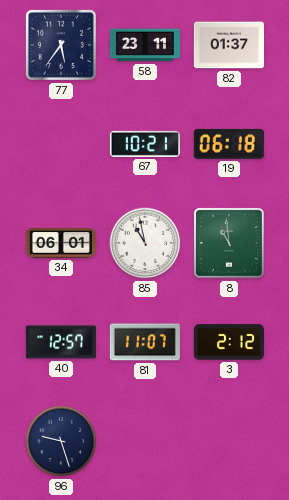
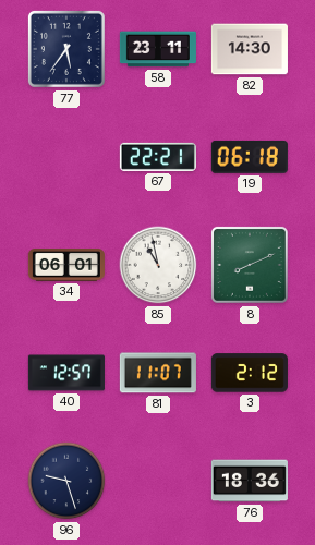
82: 01:37 -> 14:30 (250, 49)
67: 10:21 -> 22:21 (158, 157)
8: 10:59 -> 8:11 (250, 265)
76: none -> 18:36 (250, 481)
